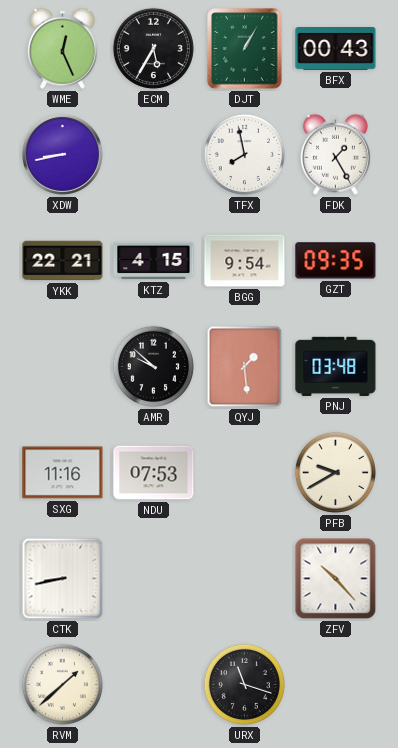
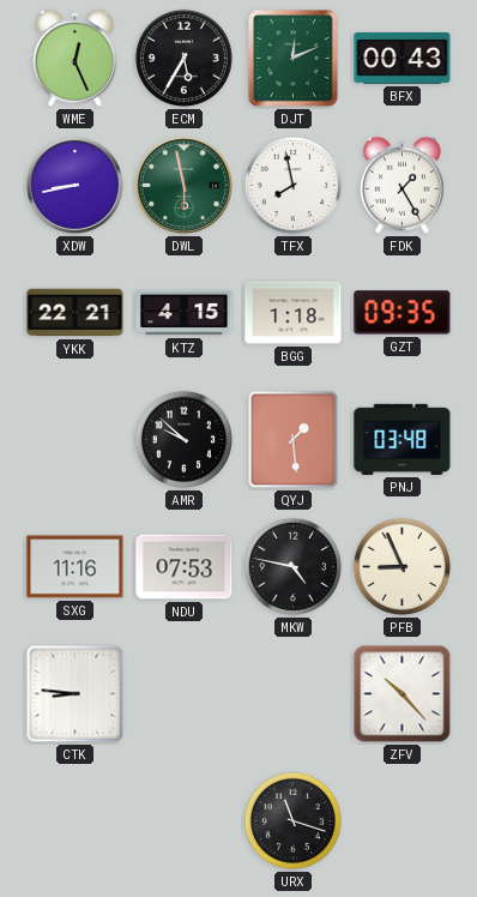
DJT: 1:05 -> 12:11 (294, 59)
DWL: none -> 5:58 (183, 185)
BGG: 9:54 -> 1:18 (294, 313)
MKW: none -> 4:47 (292, 566)
PFB: 9:40 -> 8:56 (401, 566)
CTK: 8:43 -> 8:46 (76, 694)
RVM: 1:38 -> none (62, 684)
